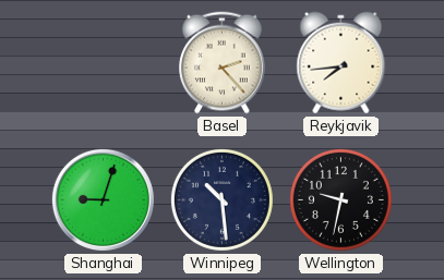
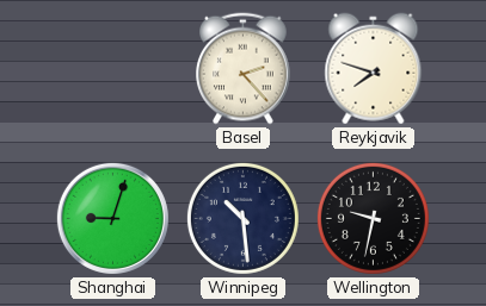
Reykjavik: 7:44 -> 7:48 (374, 69)
